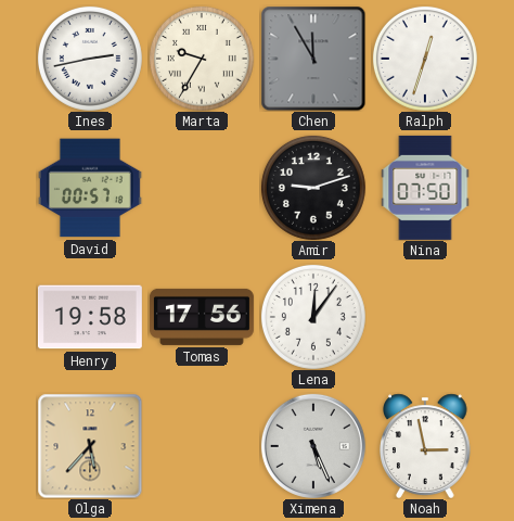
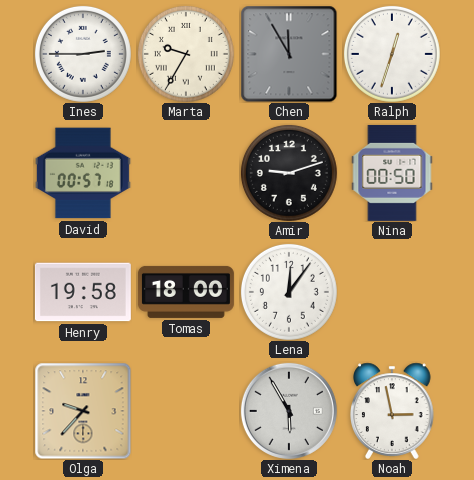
Ines: 2:43 -> 2:45 (83, 54)
Nina: 07:50 -> 00:50 (392, 173)
Tomas: 17:56 -> 18:00 (186, 292)
Olga: 5:37 -> 9:37 (83, 411)
Ximena: 5:26 -> 5:55 (289, 411)
